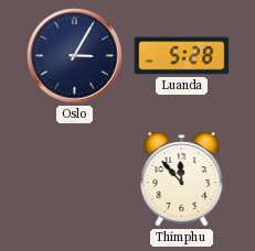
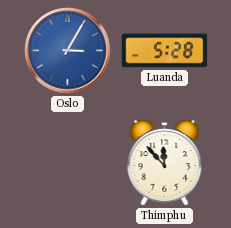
Oslo dial: navy -> blue (68, 51)
